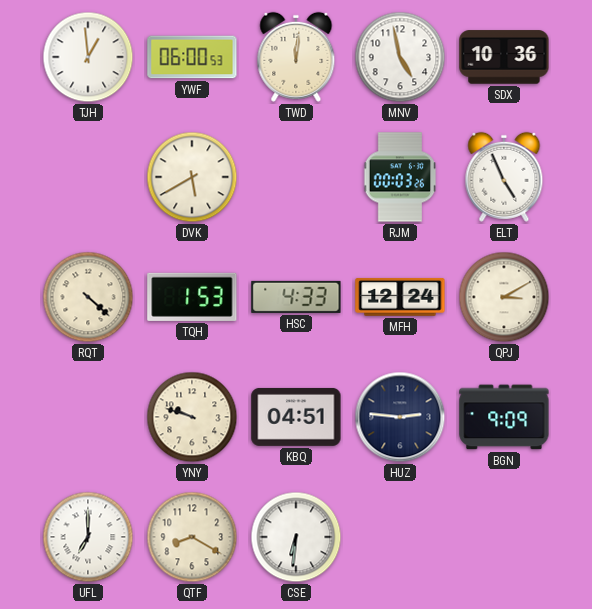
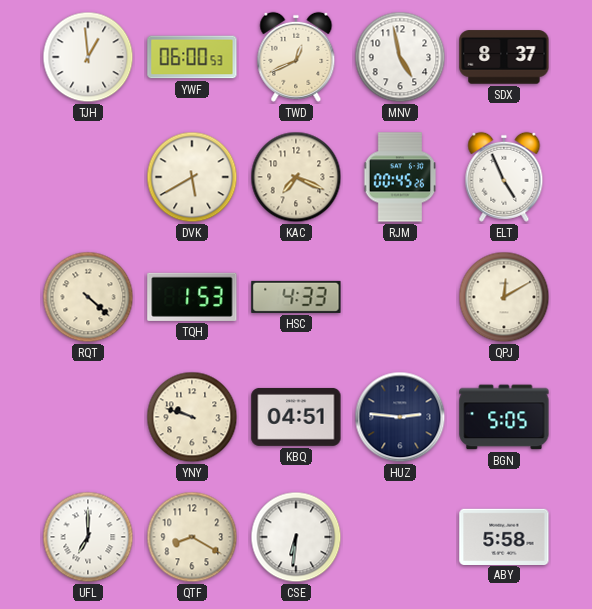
TWD: 12:01 -> 12:41 (296, 57)
SDX: 10:36 -> 8:37 (504, 57)
KAC: none -> 7:19 (296, 177)
RJM: 00:03 -> 00:45 (400, 177)
MFH: 12:24 -> none (400, 297)
QPJ: 3:10 -> 12:10 (504, 297)
BGN: 9:09 -> 5:05 (504, 417)
ABY: none -> 5:58 (504, 536)
